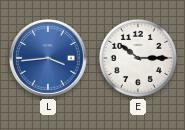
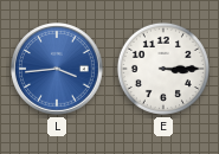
E: 10:15 -> 3:15 (163, 69)
